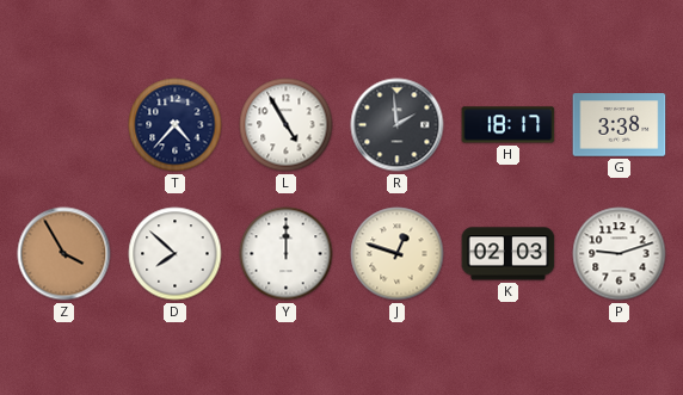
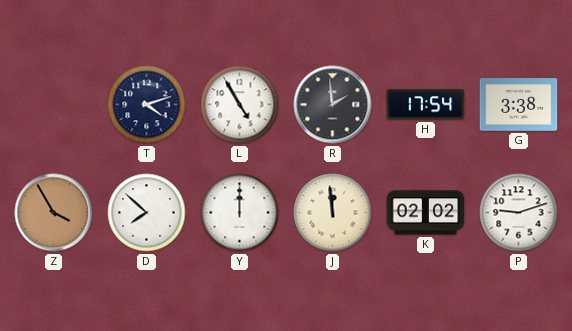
T: 4:37 -> 4:12 (147, 105)
H: 18:17 -> 17:54 (426, 105)
J: 12:48 -> 11:59 (333, 213)
K: 02:03 -> 02:02 (426, 213)
